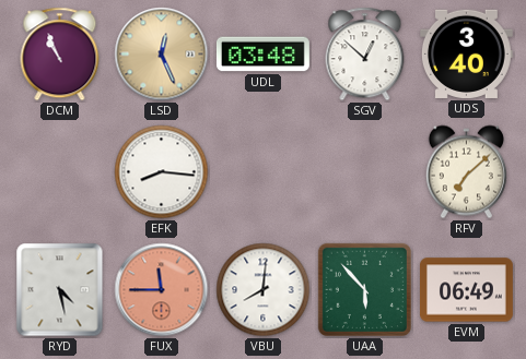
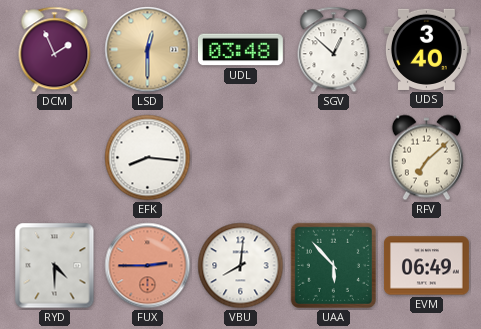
DCM: 10:56 -> 1:56 (55, 50)
LSD: 12:26 -> 12:30 (148, 50)
RYD: 4:28 -> 4:30 (55, 266)
FUX: 11:45 -> 2:45 (148, 266)
